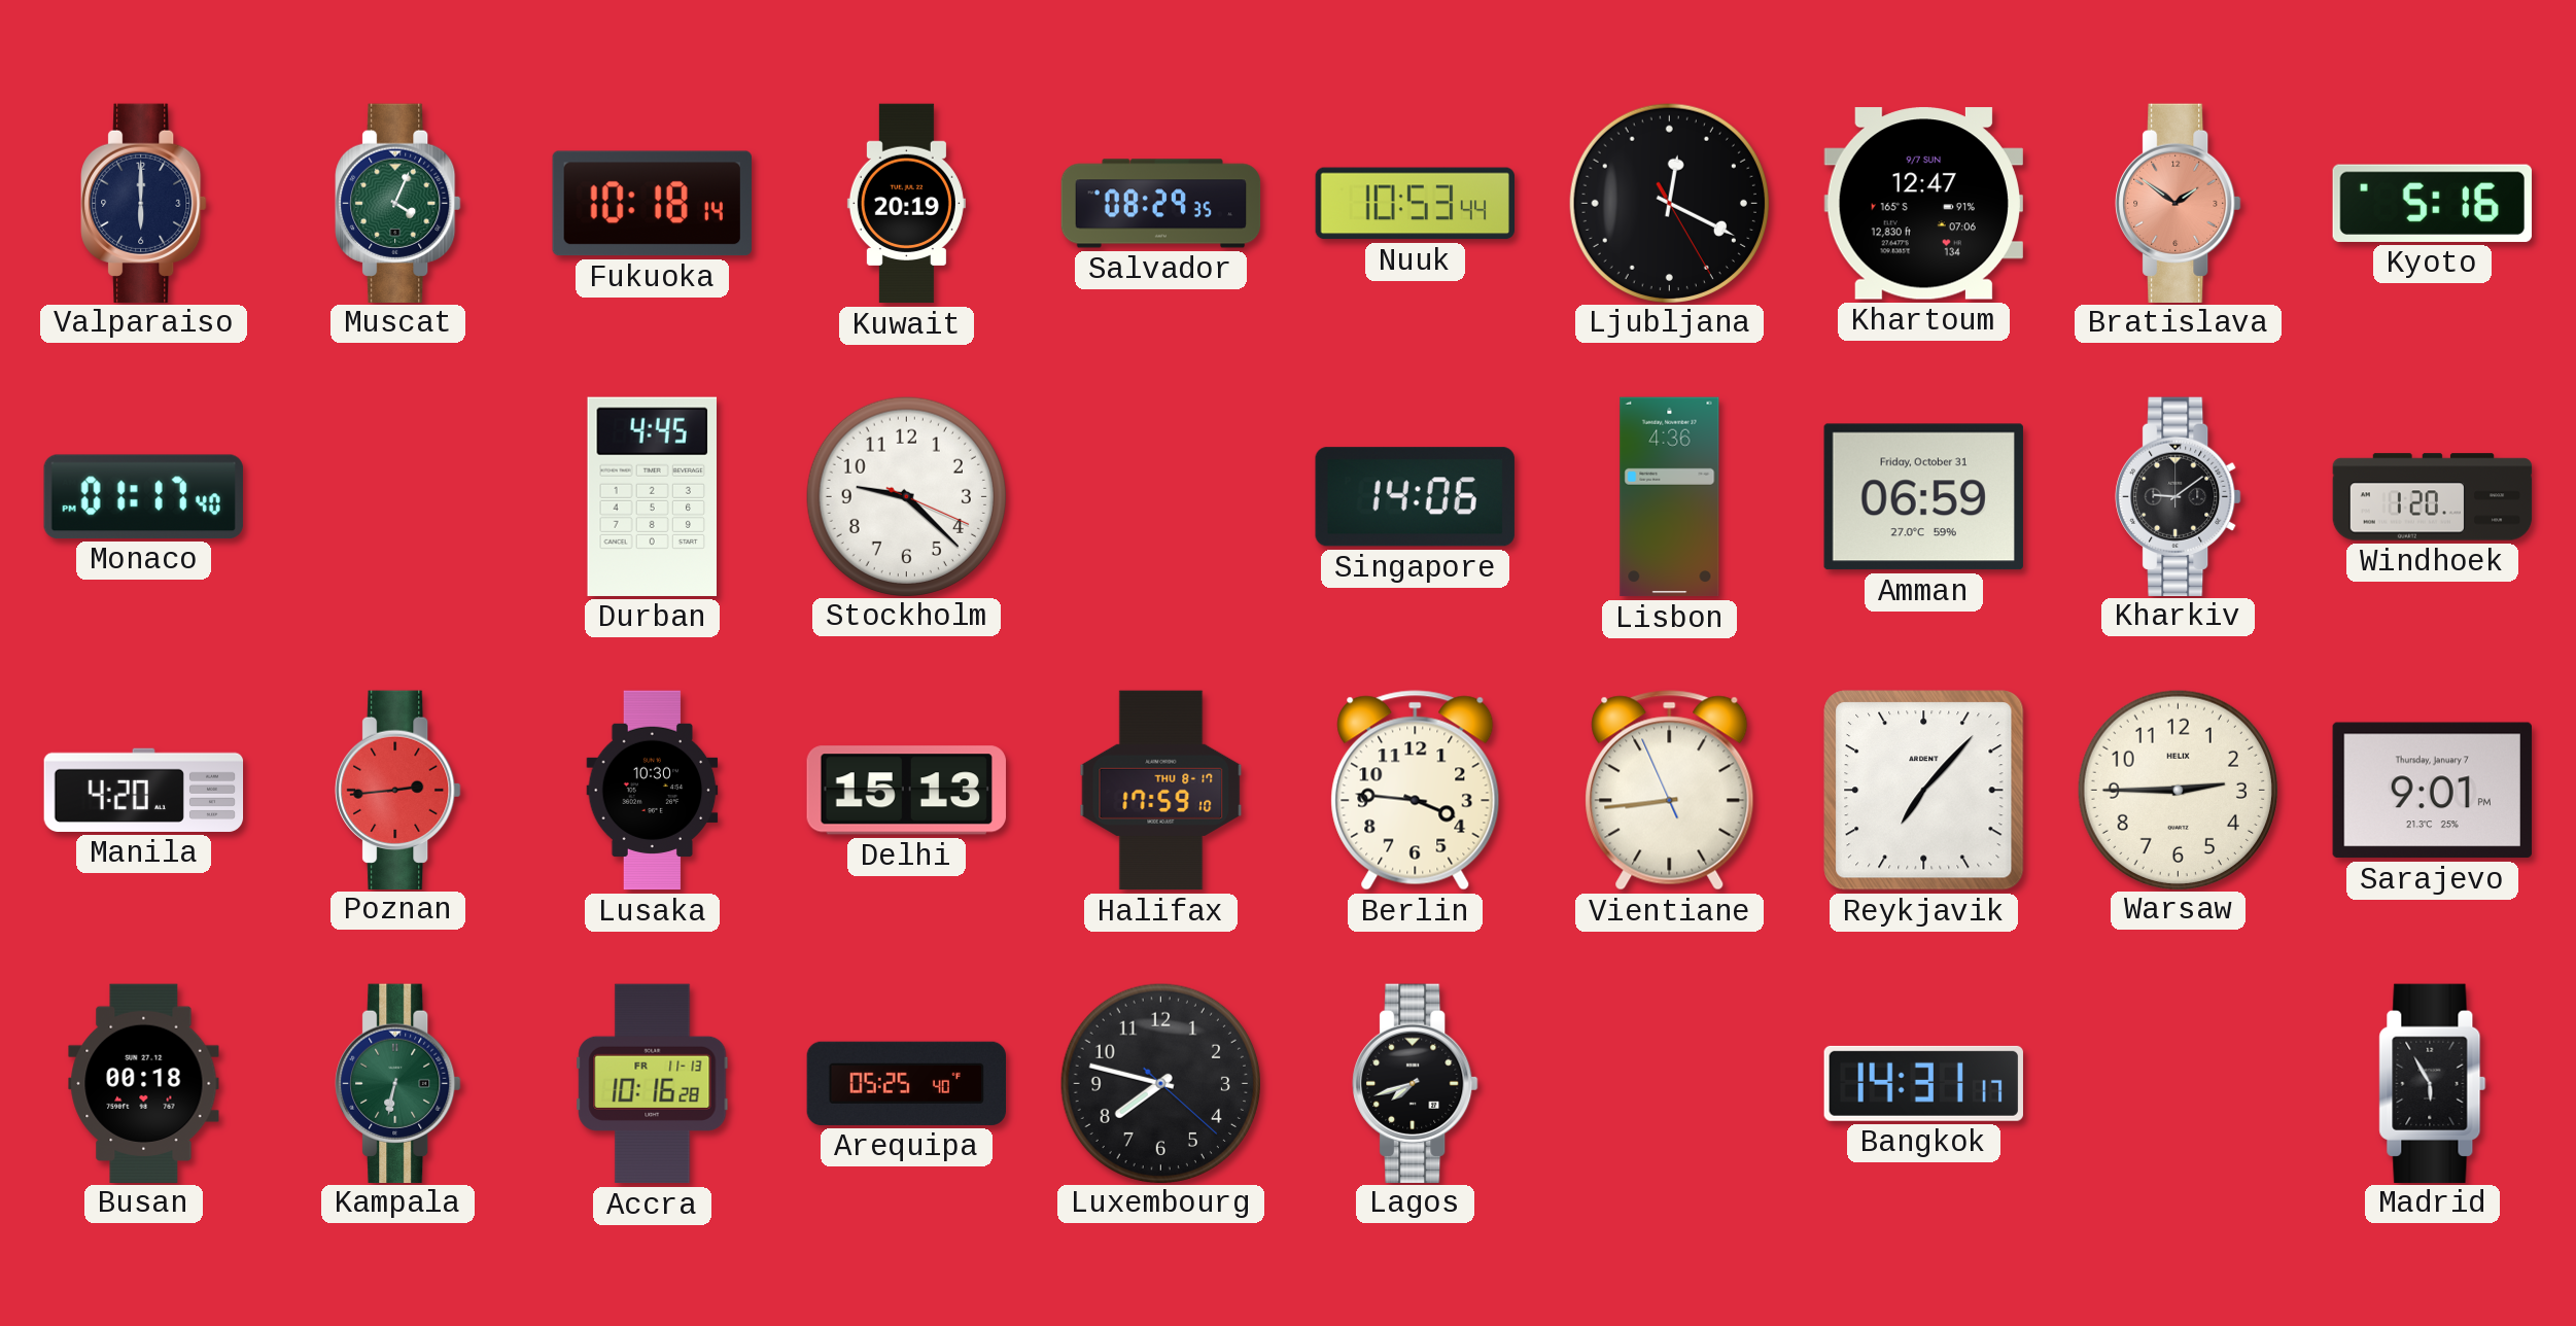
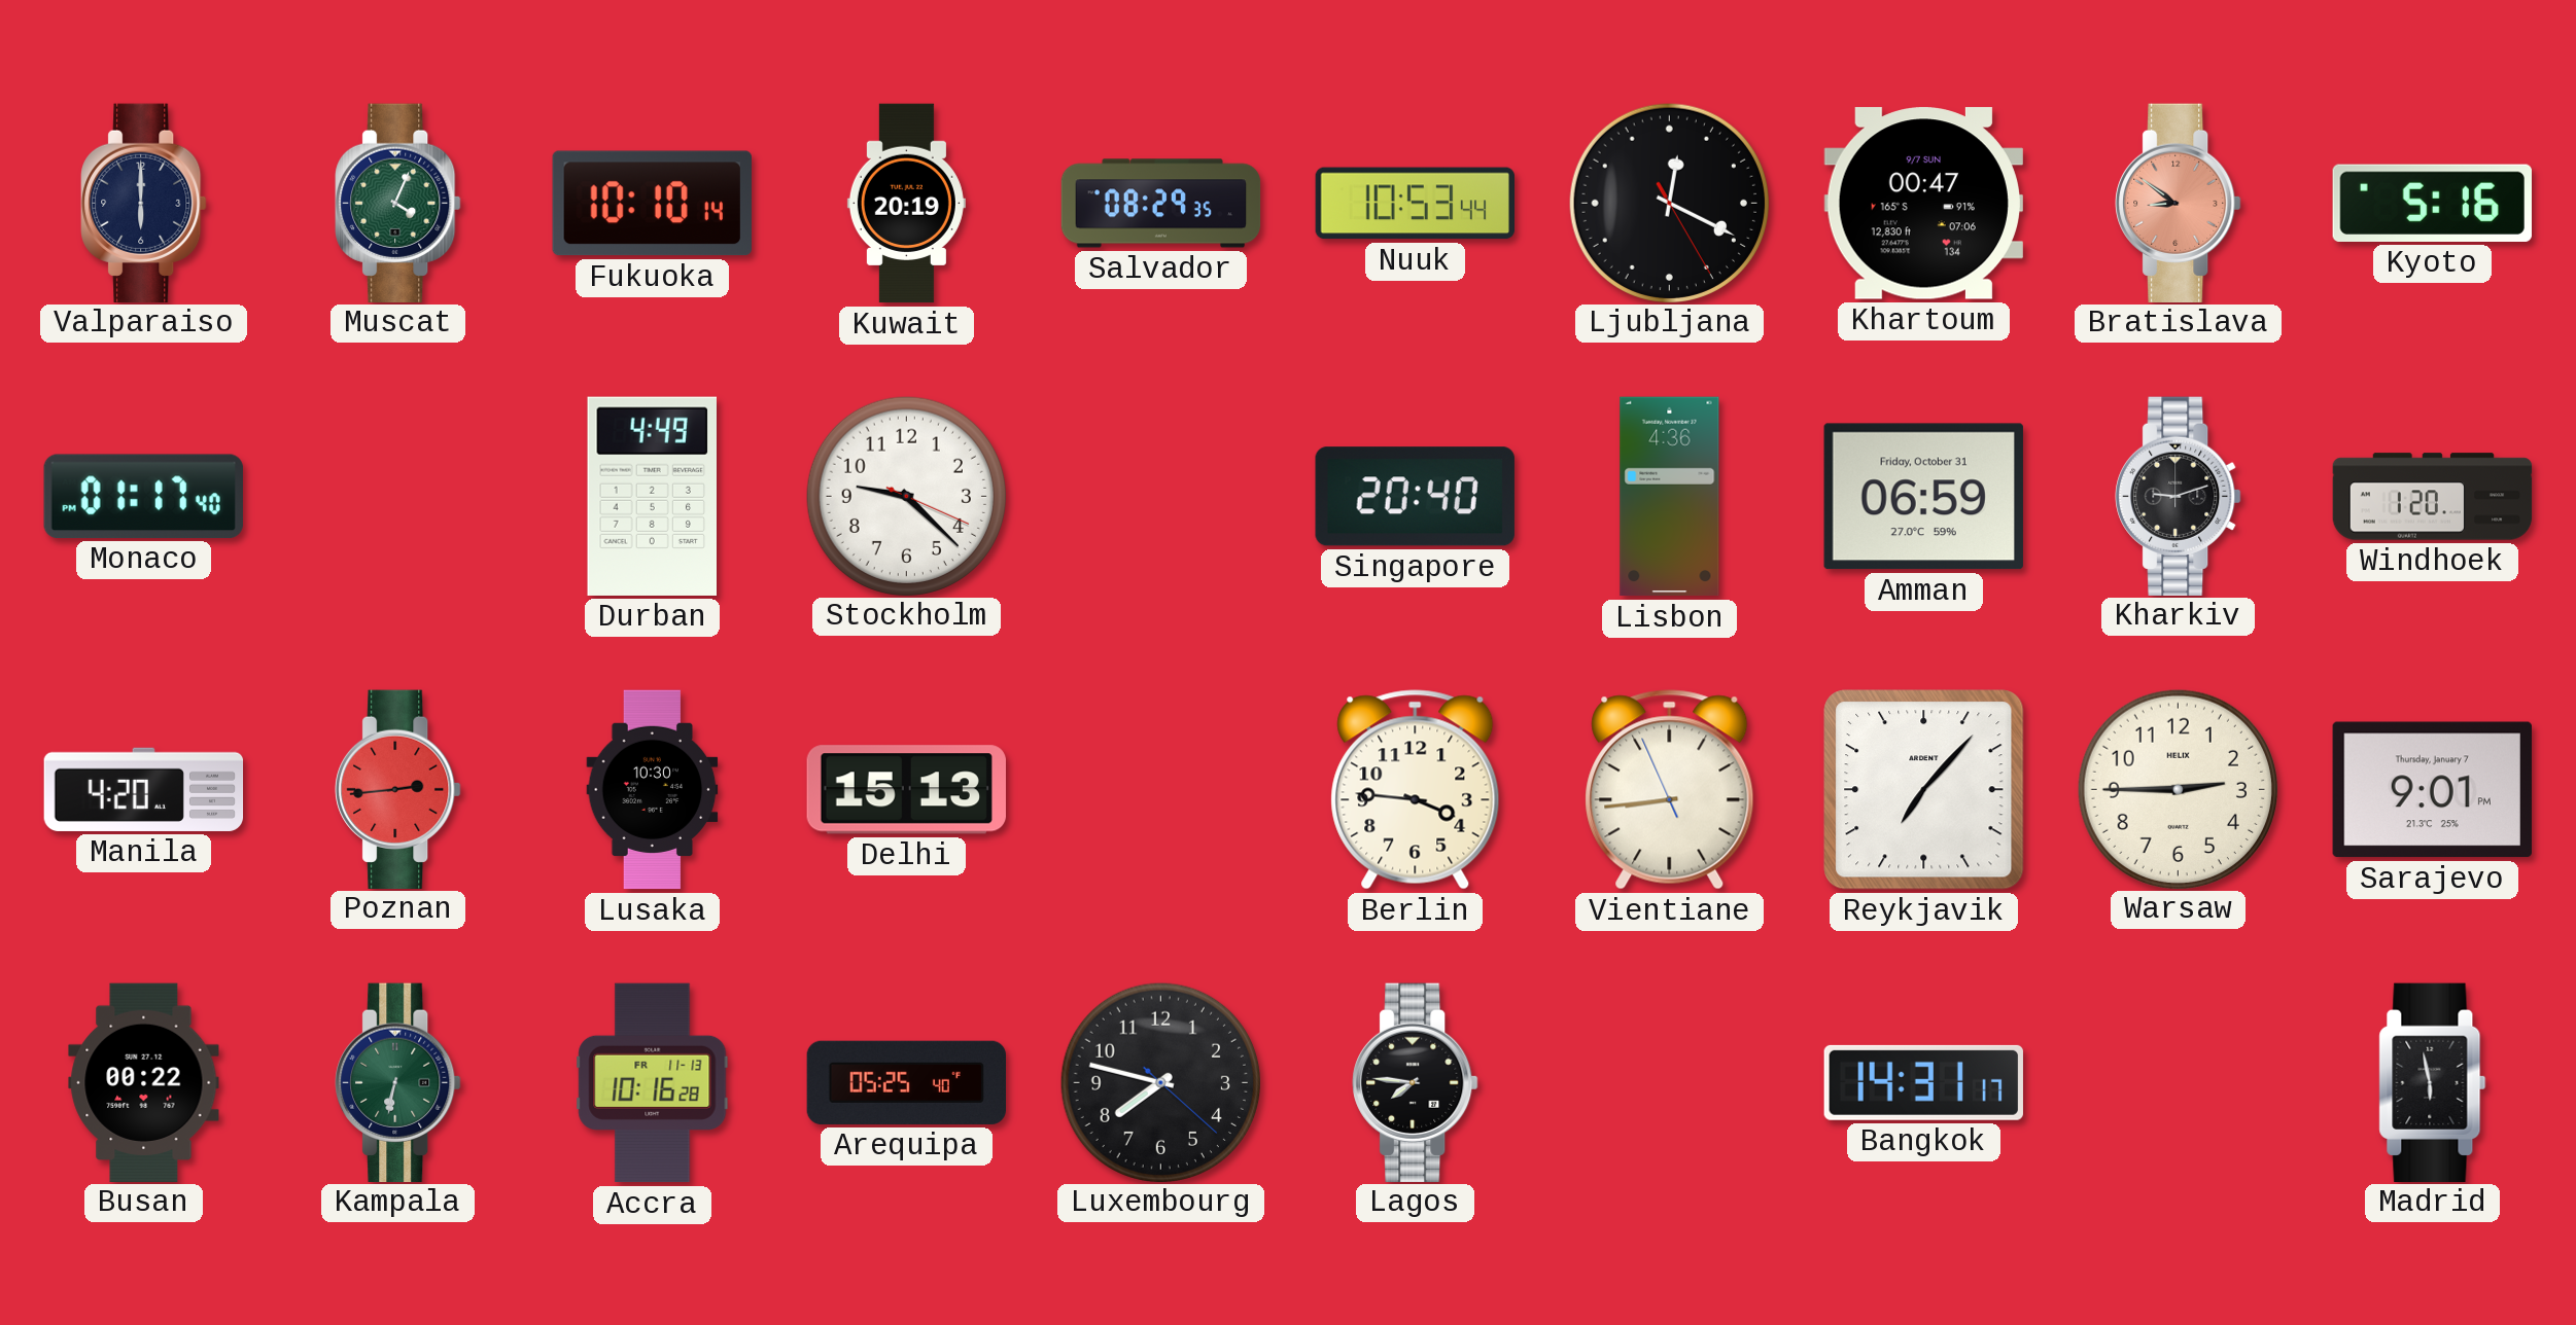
Fukuoka: 10:18 -> 10:10 (652, 204)
Khartoum: 12:47 -> 00:47 (1923, 204)
Bratislava: 1:51 -> 8:51 (2179, 203)
Durban: 4:45 -> 4:49 (652, 496)
Singapore: 14:06 -> 20:40 (1415, 497)
Kharkiv: 9:09 -> 9:12 (2179, 496)
Halifax: 17:59 -> none (1161, 791)
Busan: 00:18 -> 00:22 (144, 1082)
Lagos: 7:42 -> 7:46 (1416, 1082)
Madrid: 5:55 -> 5:58 (2433, 1082)
